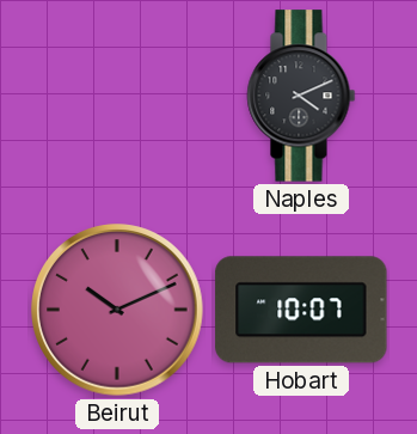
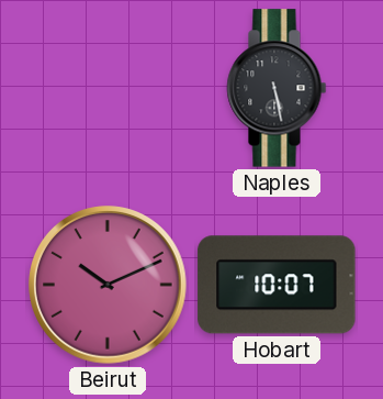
Naples: 4:11 -> 5:28 (277, 88)
